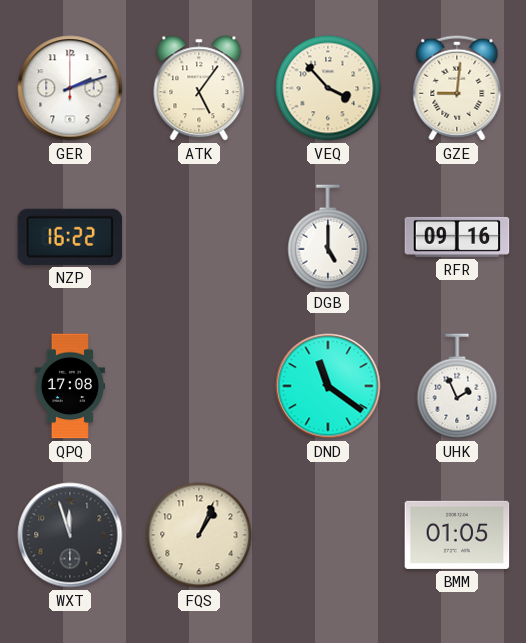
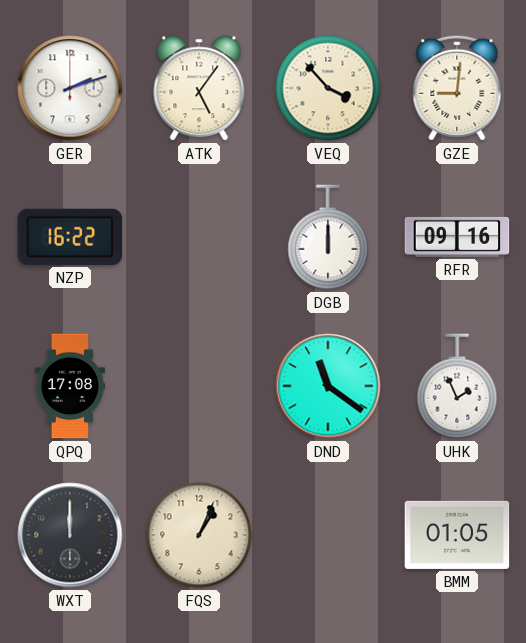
DGB: 5:00 -> 12:00 (328, 237)
WXT: 11:57 -> 12:00 (70, 535)
